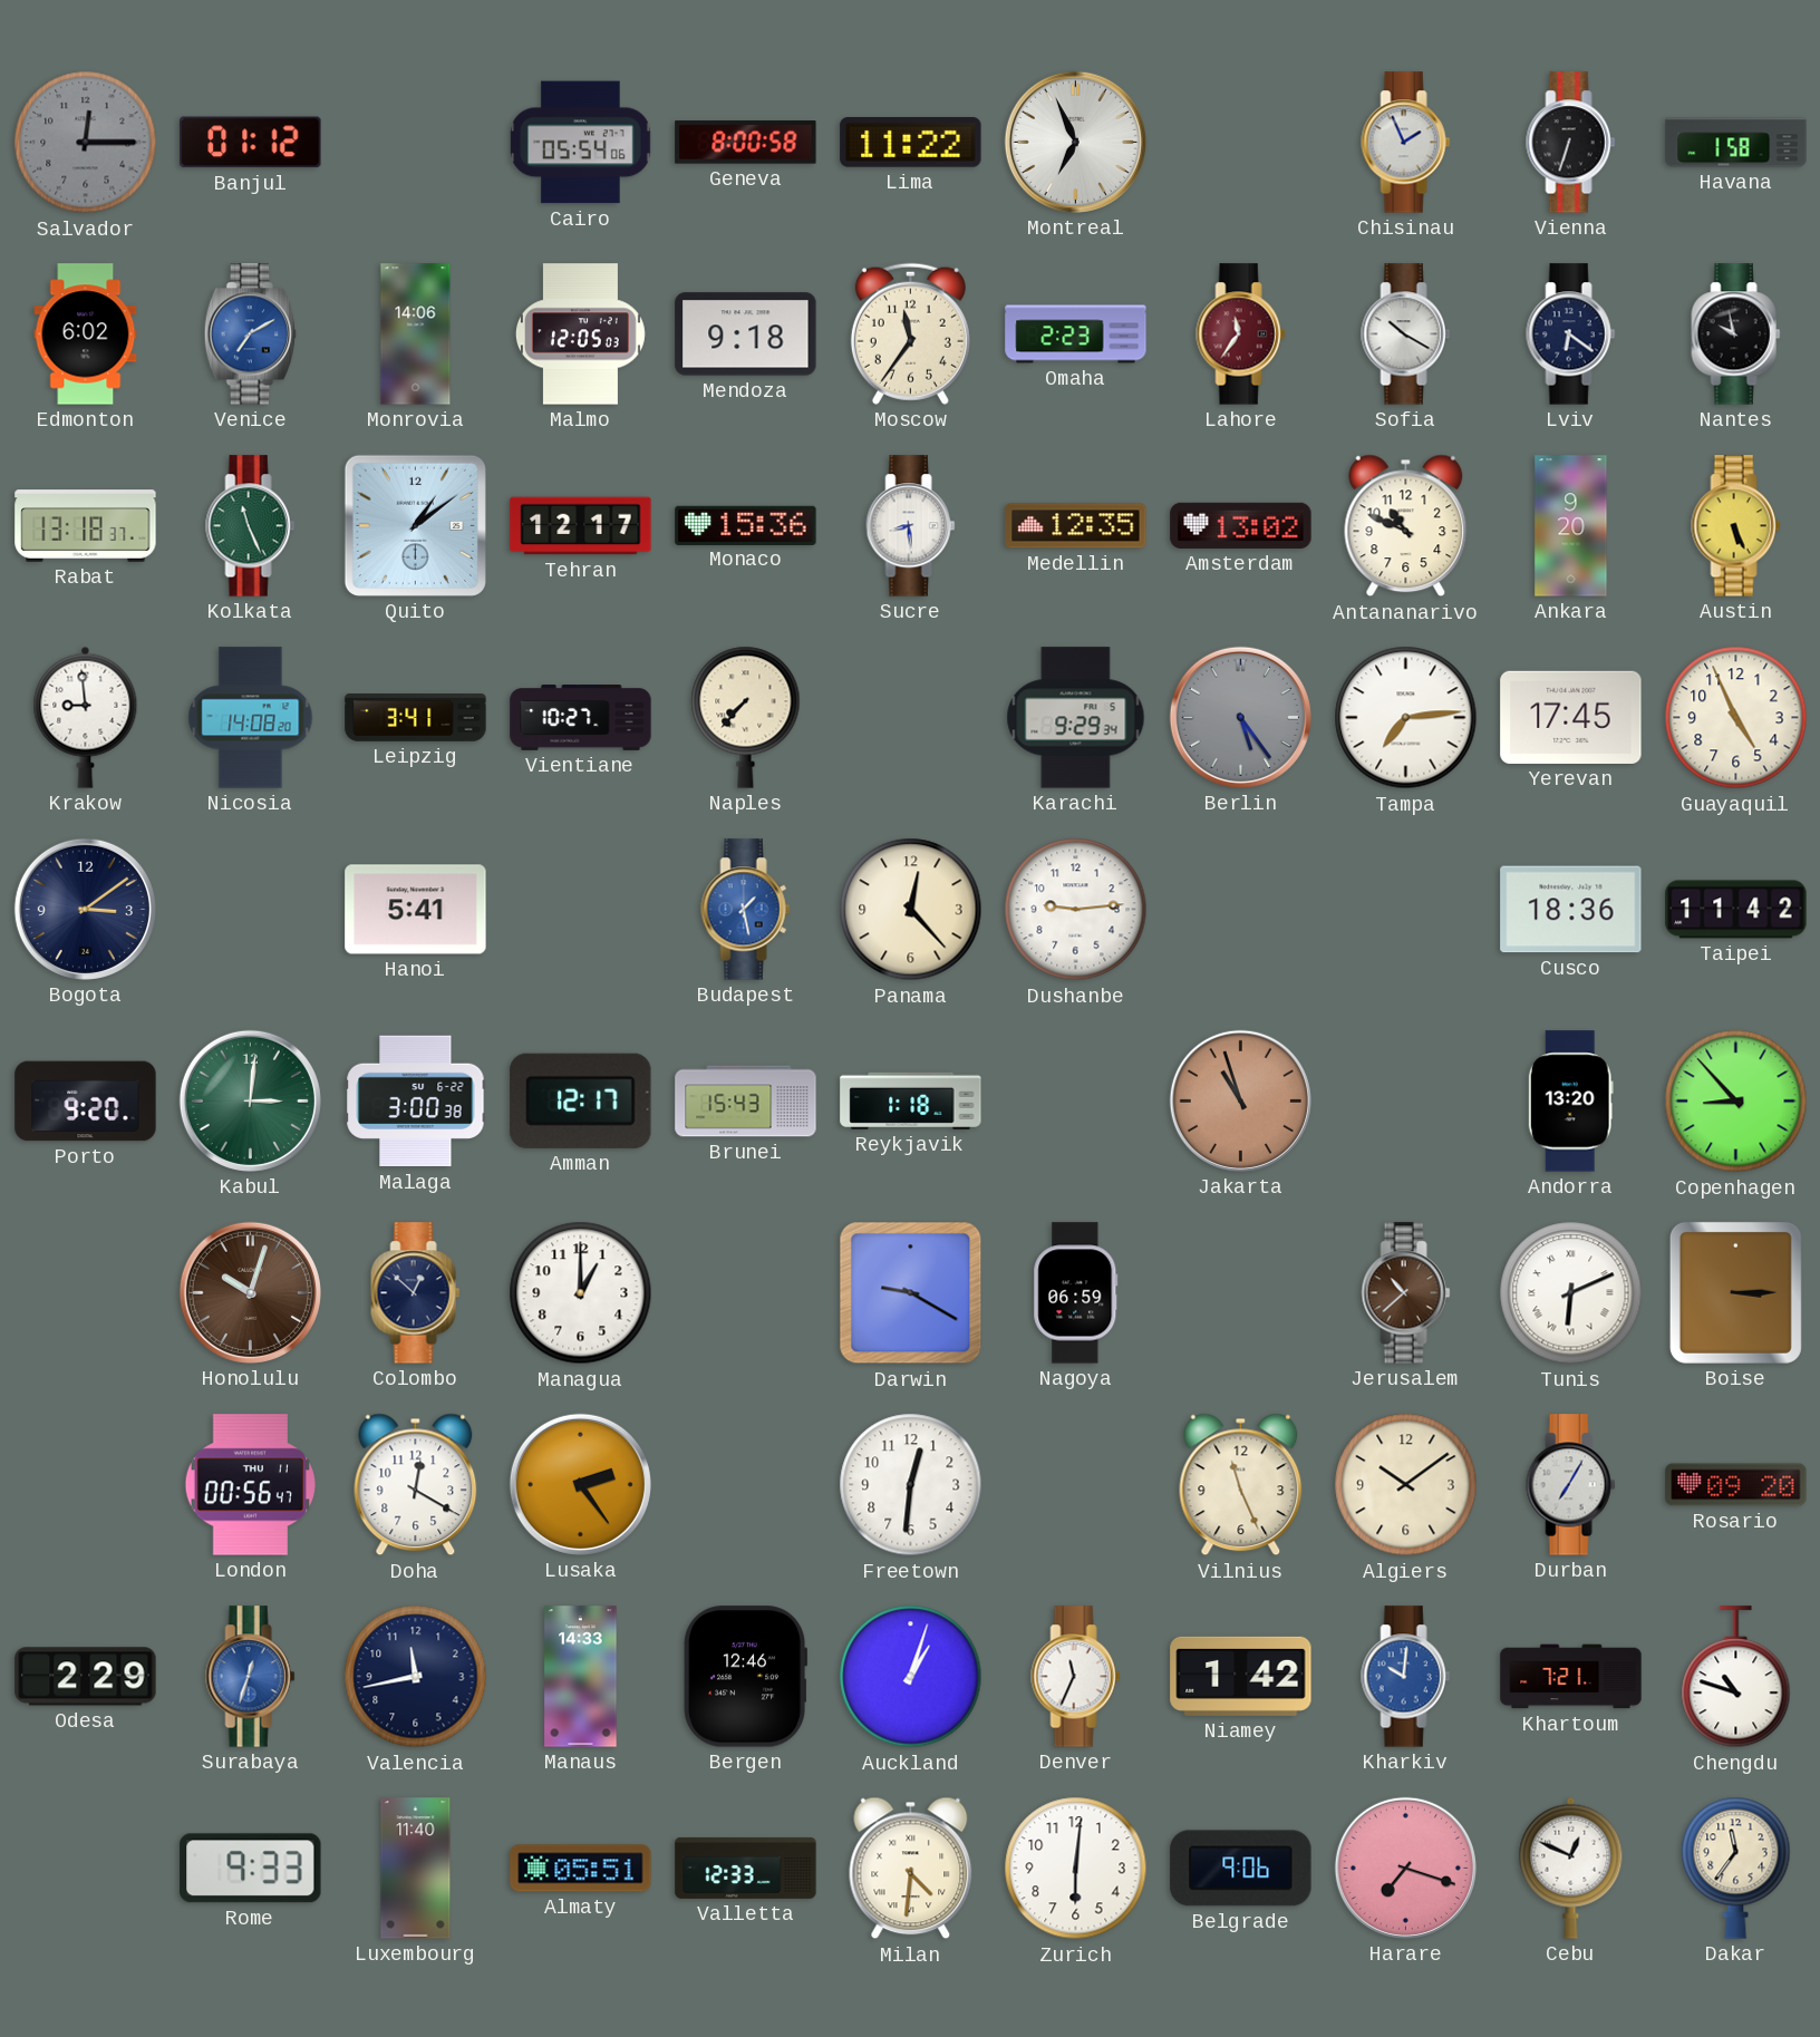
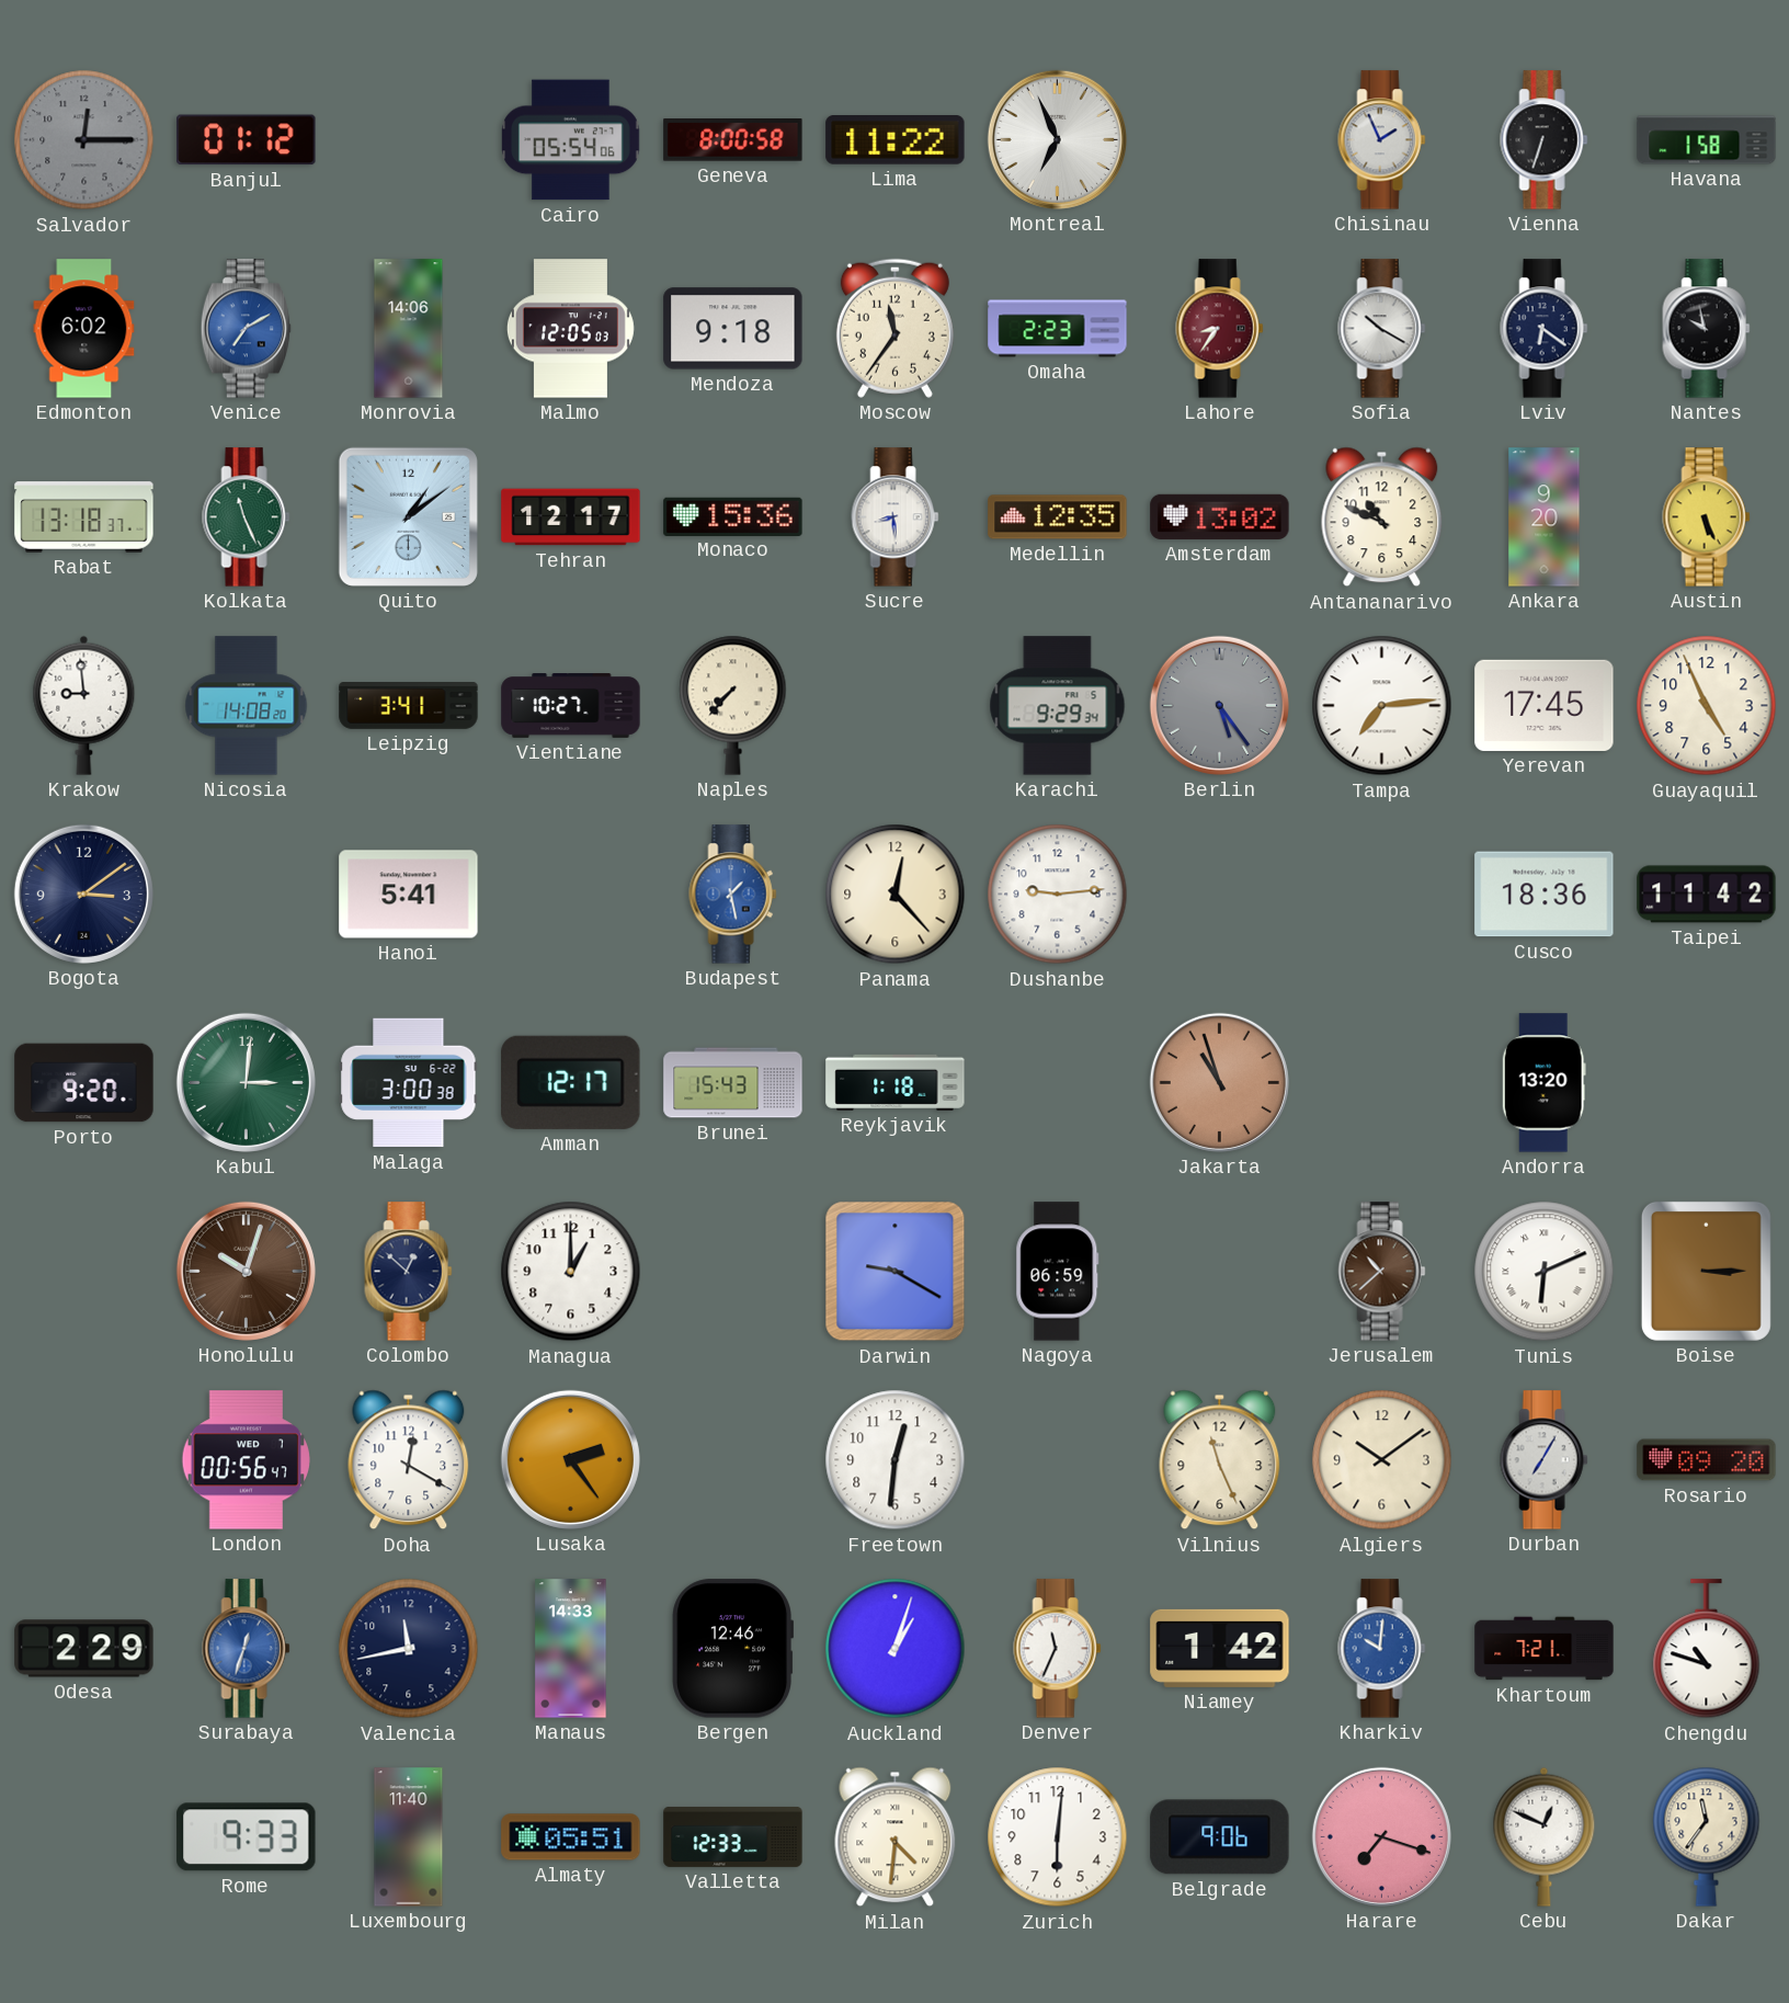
Lahore: 11:36 -> 8:36 (1220, 329)
Copenhagen: 8:53 -> none (1736, 1102)
London date: THU 11 -> WED 7 (246, 1460)
